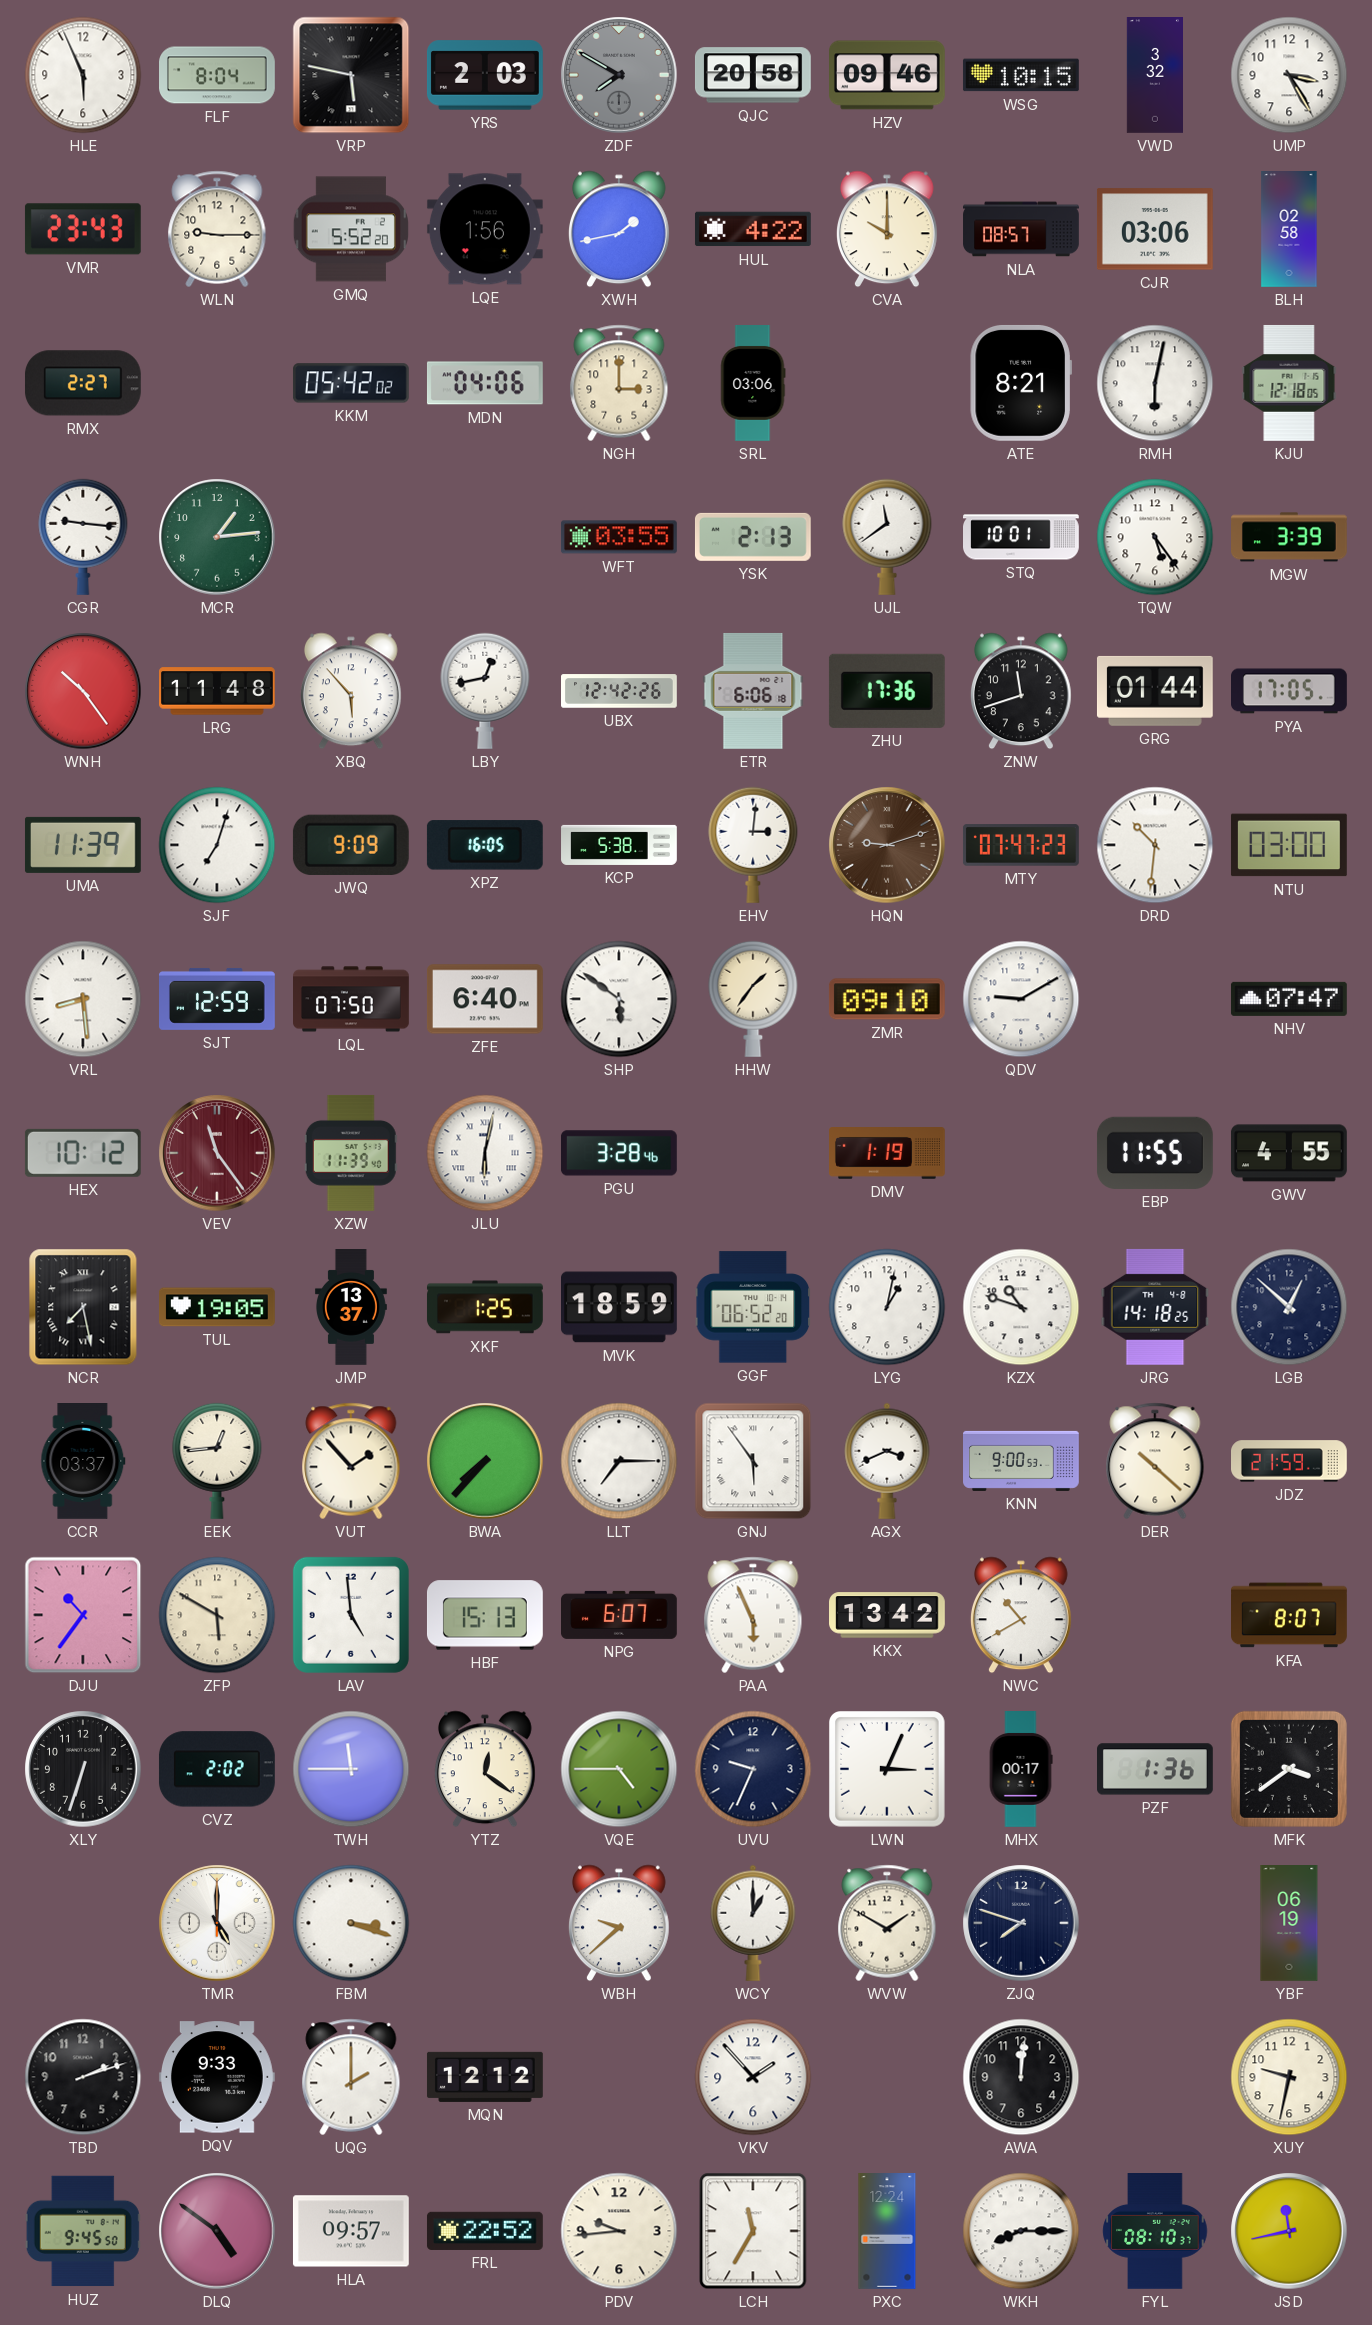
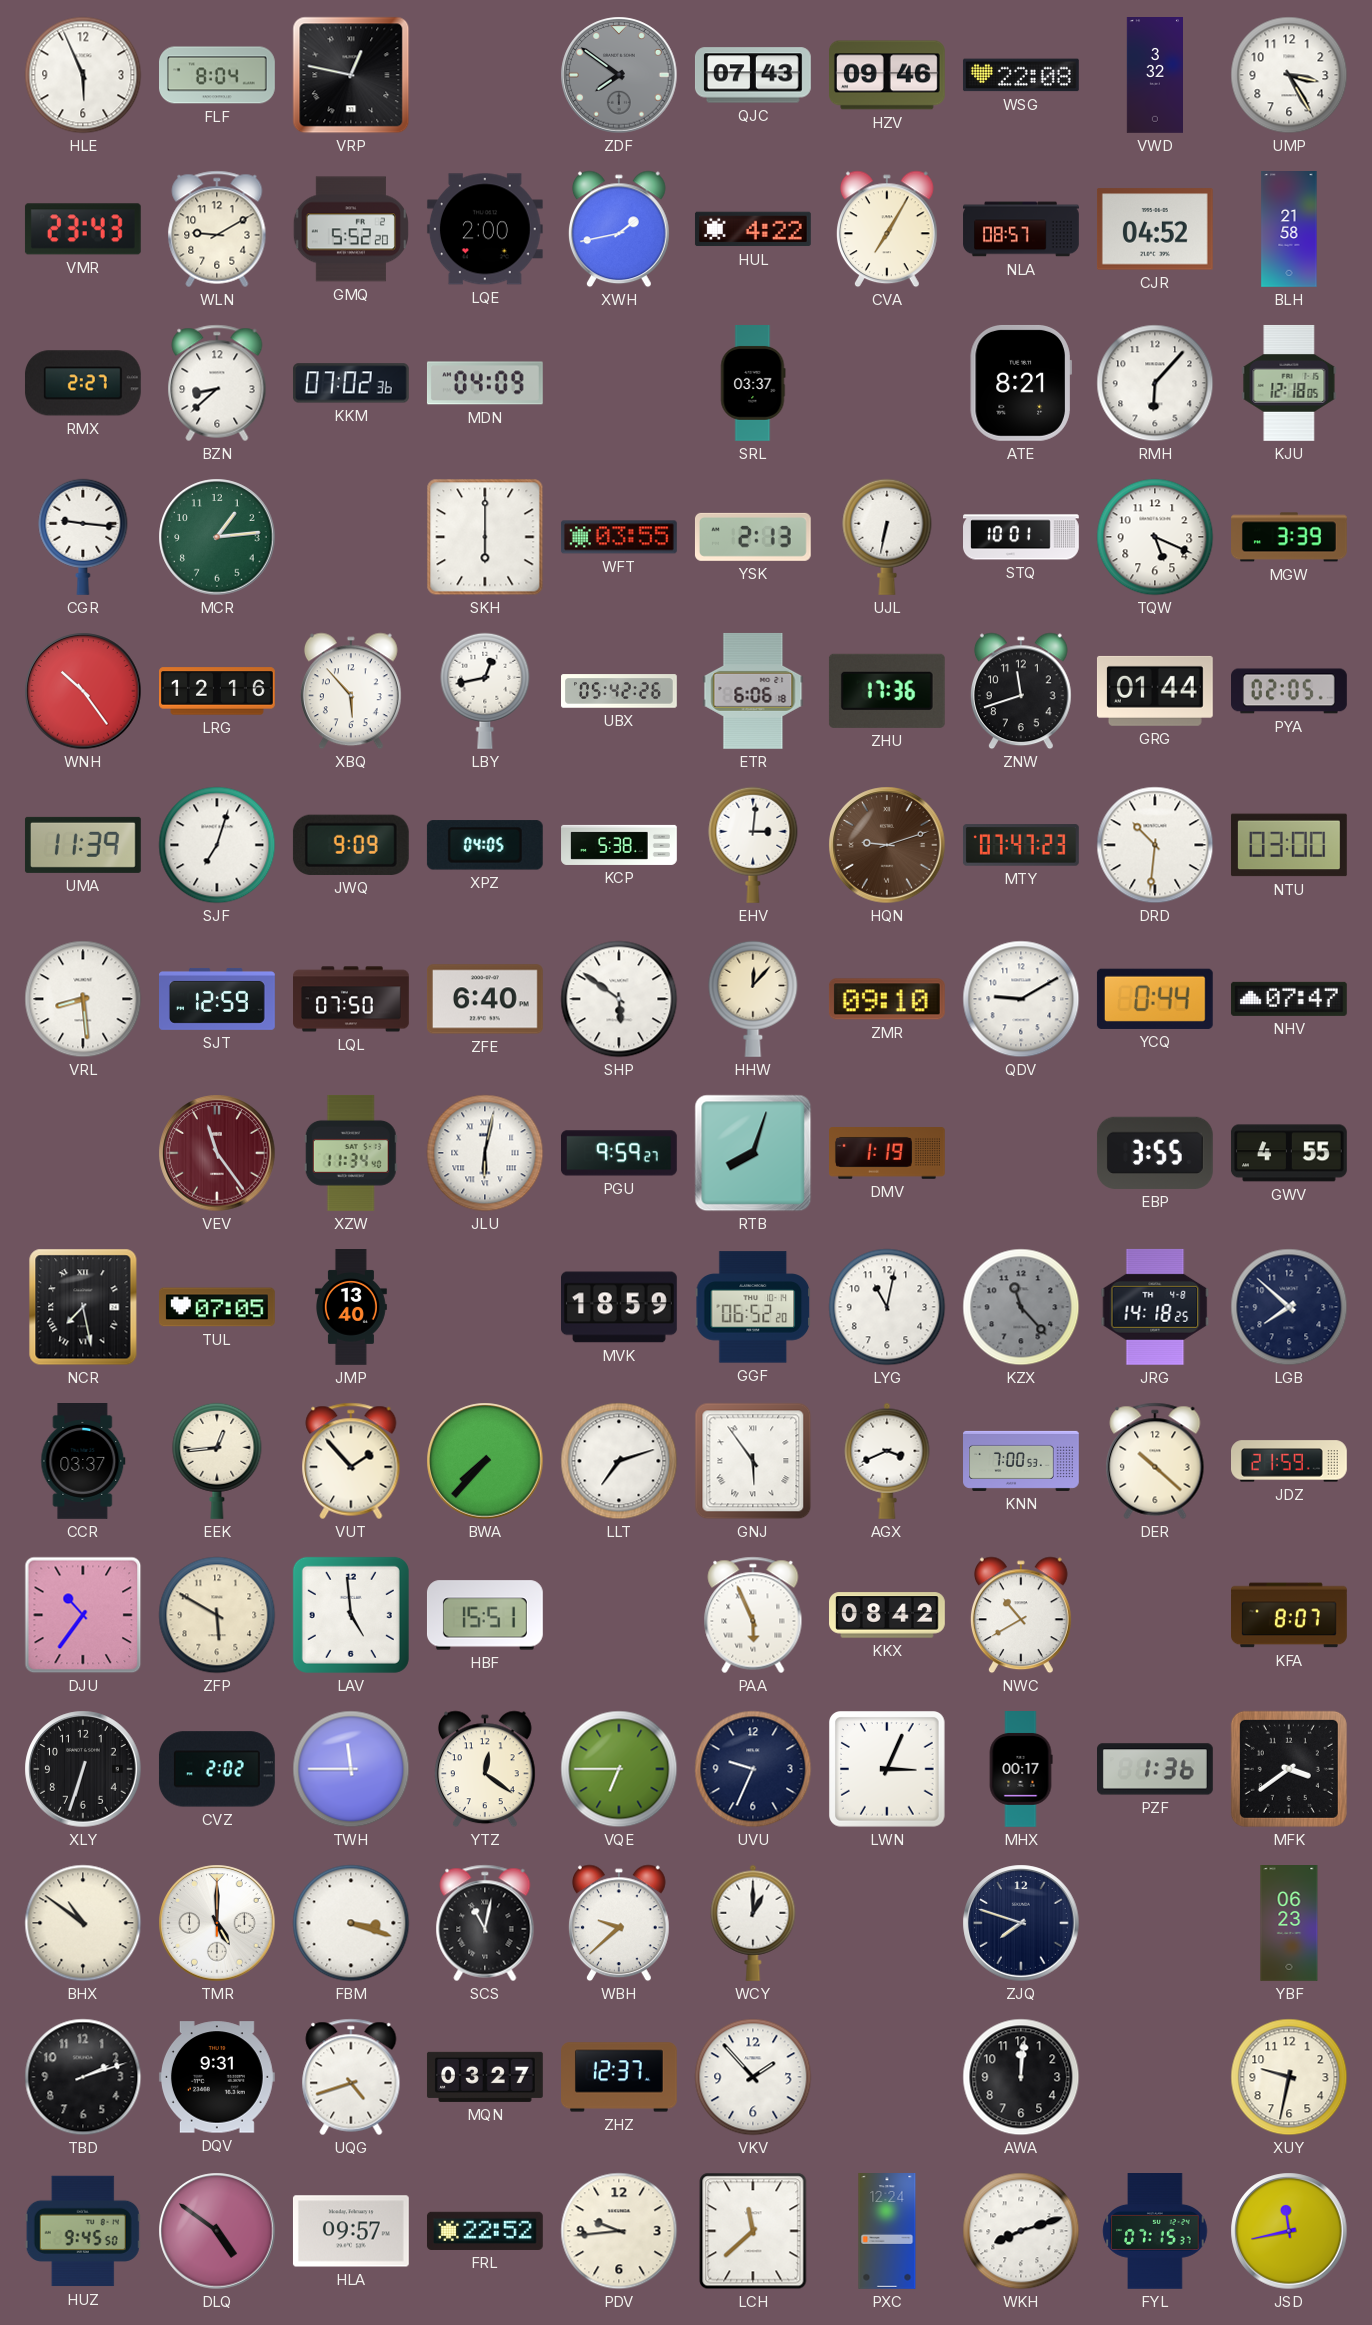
VRP: 5:47 -> 12:47 (351, 75)
YRS: 2:03 -> none (485, 75)
ZDF: 7:50 -> 7:51 (619, 75)
QJC: 20:58 -> 07:43 (753, 75)
WSG: 10:15 -> 22:08 (1021, 75)
WLN: 9:15 -> 9:10 (217, 229)
LQE: 1:56 -> 2:00 (485, 229)
CVA: 10:00 -> 7:05 (887, 229)
CJR: 03:06 -> 04:52 (1155, 229)
BLH: 02:58 -> 21:58 (1289, 230)
BZN: none -> 8:38 (217, 383)
KKM: 05:42 -> 07:02 (351, 383)
MDN: 04:06 -> 04:09 (485, 383)
NGH: 3:00 -> none (619, 383)
SRL: 03:06 -> 03:37 (753, 384)
RMH: 6:02 -> 6:07 (1155, 383)
SKH: none -> 6:00 (485, 537)
UJL: 11:39 -> 6:32 (887, 537)
TQW: 5:24 -> 5:19 (1155, 537)
LRG: 11:48 -> 12:16 (218, 691)
UBX: 12:42 -> 05:42 (620, 691)
PYA: 17:05 -> 02:05 (1290, 691)
XPZ: 16:05 -> 04:05 (485, 845)
HHW: 1:36 -> 12:07 (753, 999)
YCQ: none -> 0:44 (1155, 999)
HEX: 10:12 -> none (83, 1153)
XZW: 11:39 -> 11:34 (351, 1153)
PGU: 3:28 -> 9:59 (619, 1153)
RTB: none -> 8:03 (753, 1153)
EBP: 11:55 -> 3:55 (1155, 1153)
TUL: 19:05 -> 07:05 (218, 1307)
JMP: 13:37 -> 13:40 (351, 1308)
XKF: 1:25 -> none (485, 1307)
LYG: 1:02 -> 11:02 (887, 1307)
KZX: 10:48 -> 11:23 (1021, 1307)
KZX dial: white -> grey (1021, 1307)
LGB: 12:52 -> 7:52 (1289, 1307)
LLT: 7:15 -> 7:12 (619, 1461)
KNN: 9:00 -> 7:00 (1022, 1461)
HBF: 15:13 -> 15:51 (485, 1615)
NPG: 6:07 -> none (620, 1615)
KKX: 13:42 -> 08:42 (888, 1615)
VQE: 4:45 -> 6:45 (619, 1769)
BHX: none -> 10:51 (83, 1923)
SCS: none -> 11:02 (485, 1923)
WVW: 1:50 -> none (887, 1923)
YBF: 06:19 -> 06:23 (1289, 1924)
DQV: 9:33 -> 9:31 (217, 2077)
UQG: 2:00 -> 4:42 (351, 2077)
MQN: 12:12 -> 03:27 (485, 2077)
ZHZ: none -> 12:37 (620, 2077)
LCH: 11:35 -> 11:38 (753, 2231)
WKH: 8:15 -> 8:12 (1021, 2231)
FYL: 08:10 -> 07:15 (1155, 2232)
